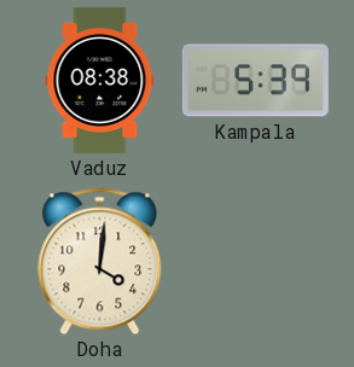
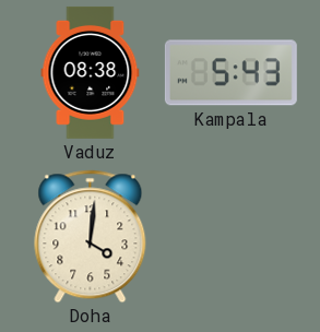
Kampala: 5:39 -> 5:43 (230, 73)
